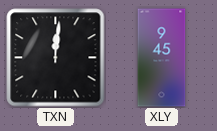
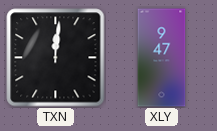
XLY: 9:45 -> 9:47 (162, 58)
